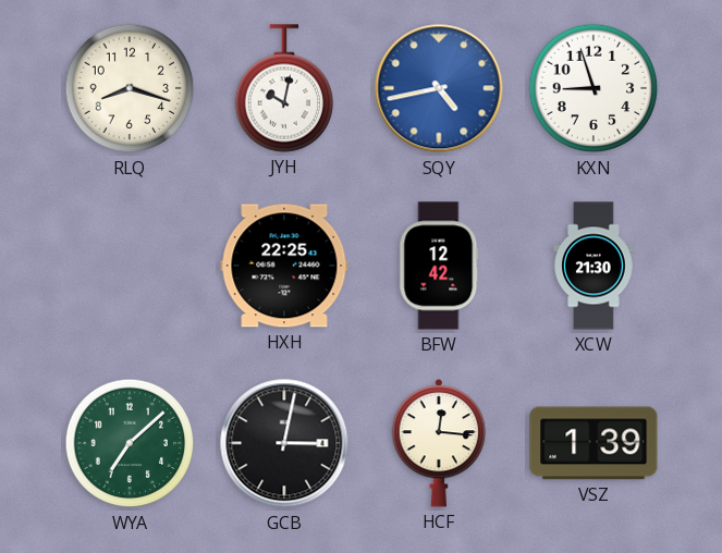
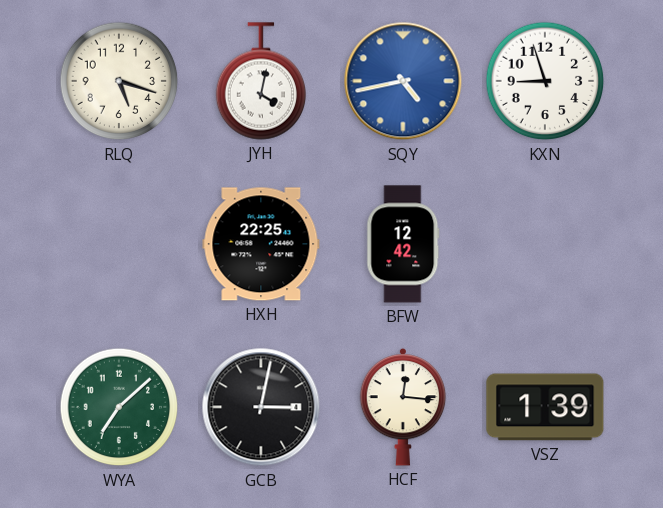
RLQ: 8:18 -> 5:18 (119, 81)
JYH: 10:02 -> 4:02 (260, 81)
XCW: 21:30 -> none (593, 266)
